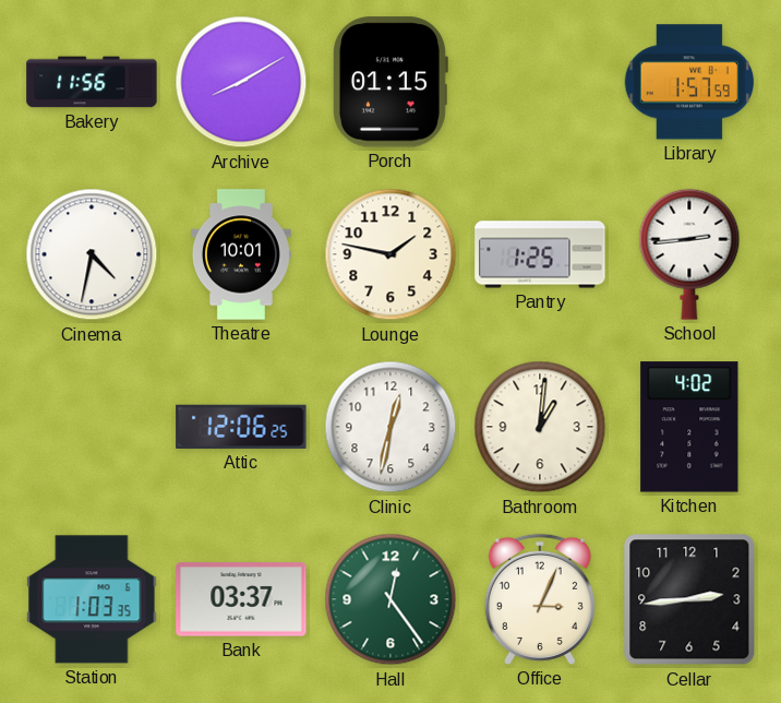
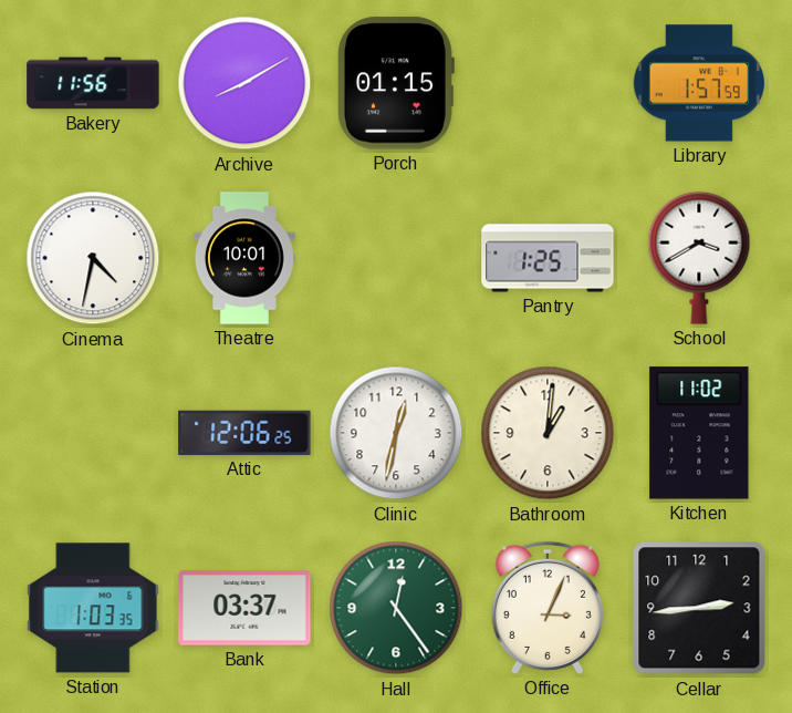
Lounge: 1:47 -> none (390, 254)
School: 2:44 -> 3:40 (699, 258)
Kitchen: 4:02 -> 11:02 (699, 433)
